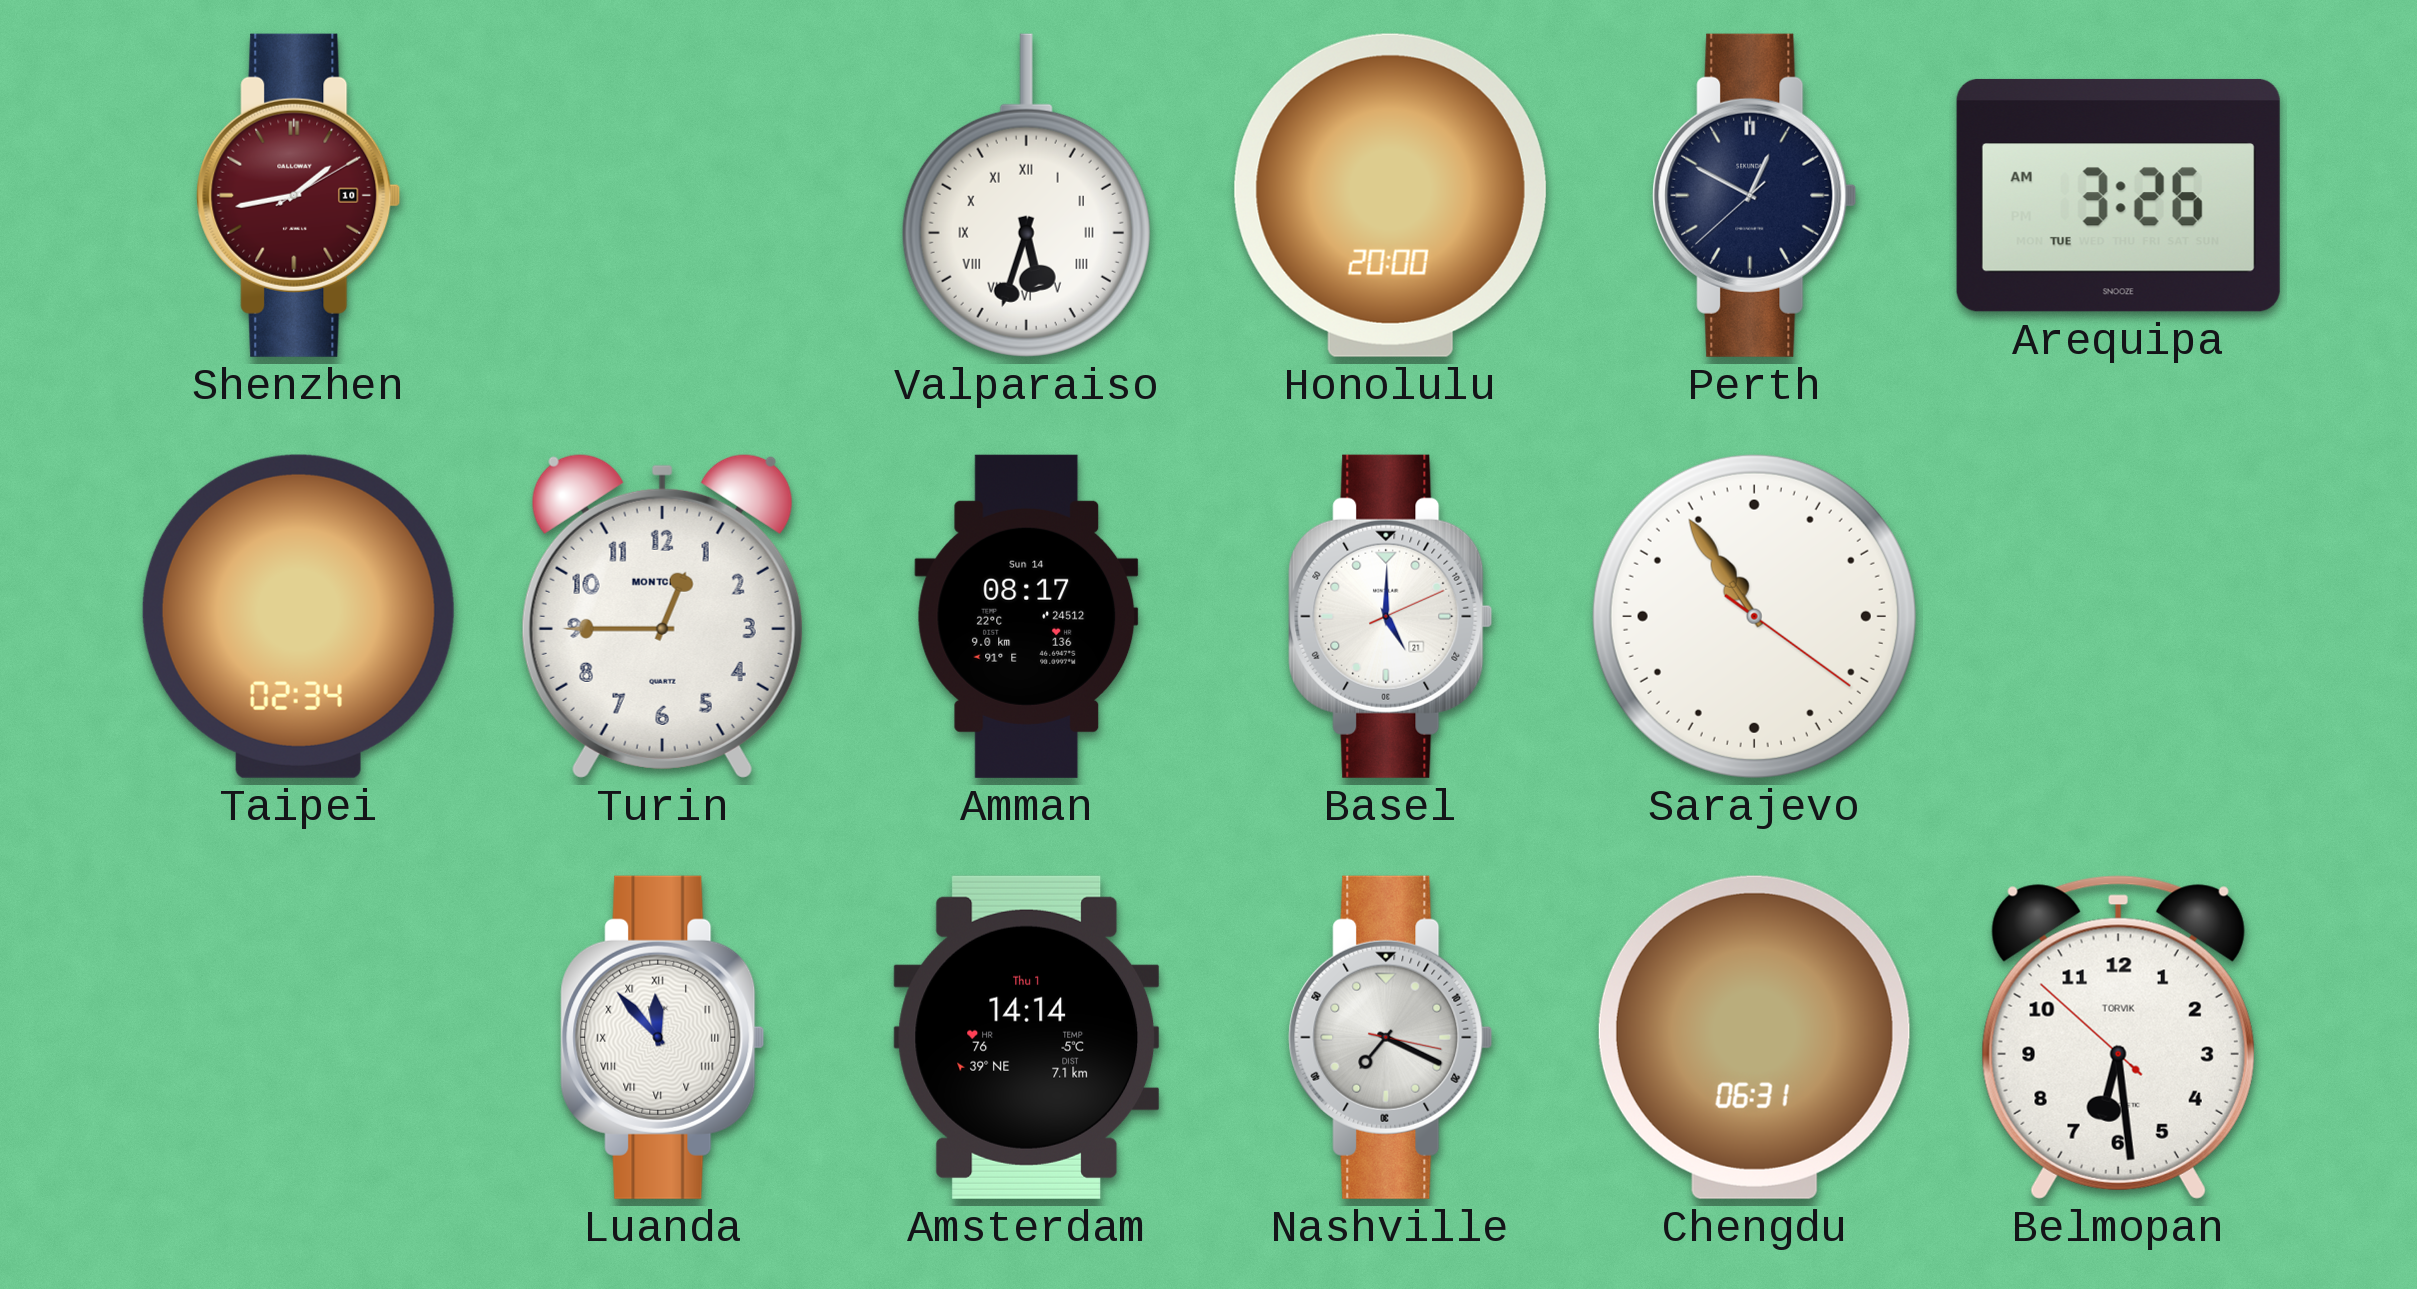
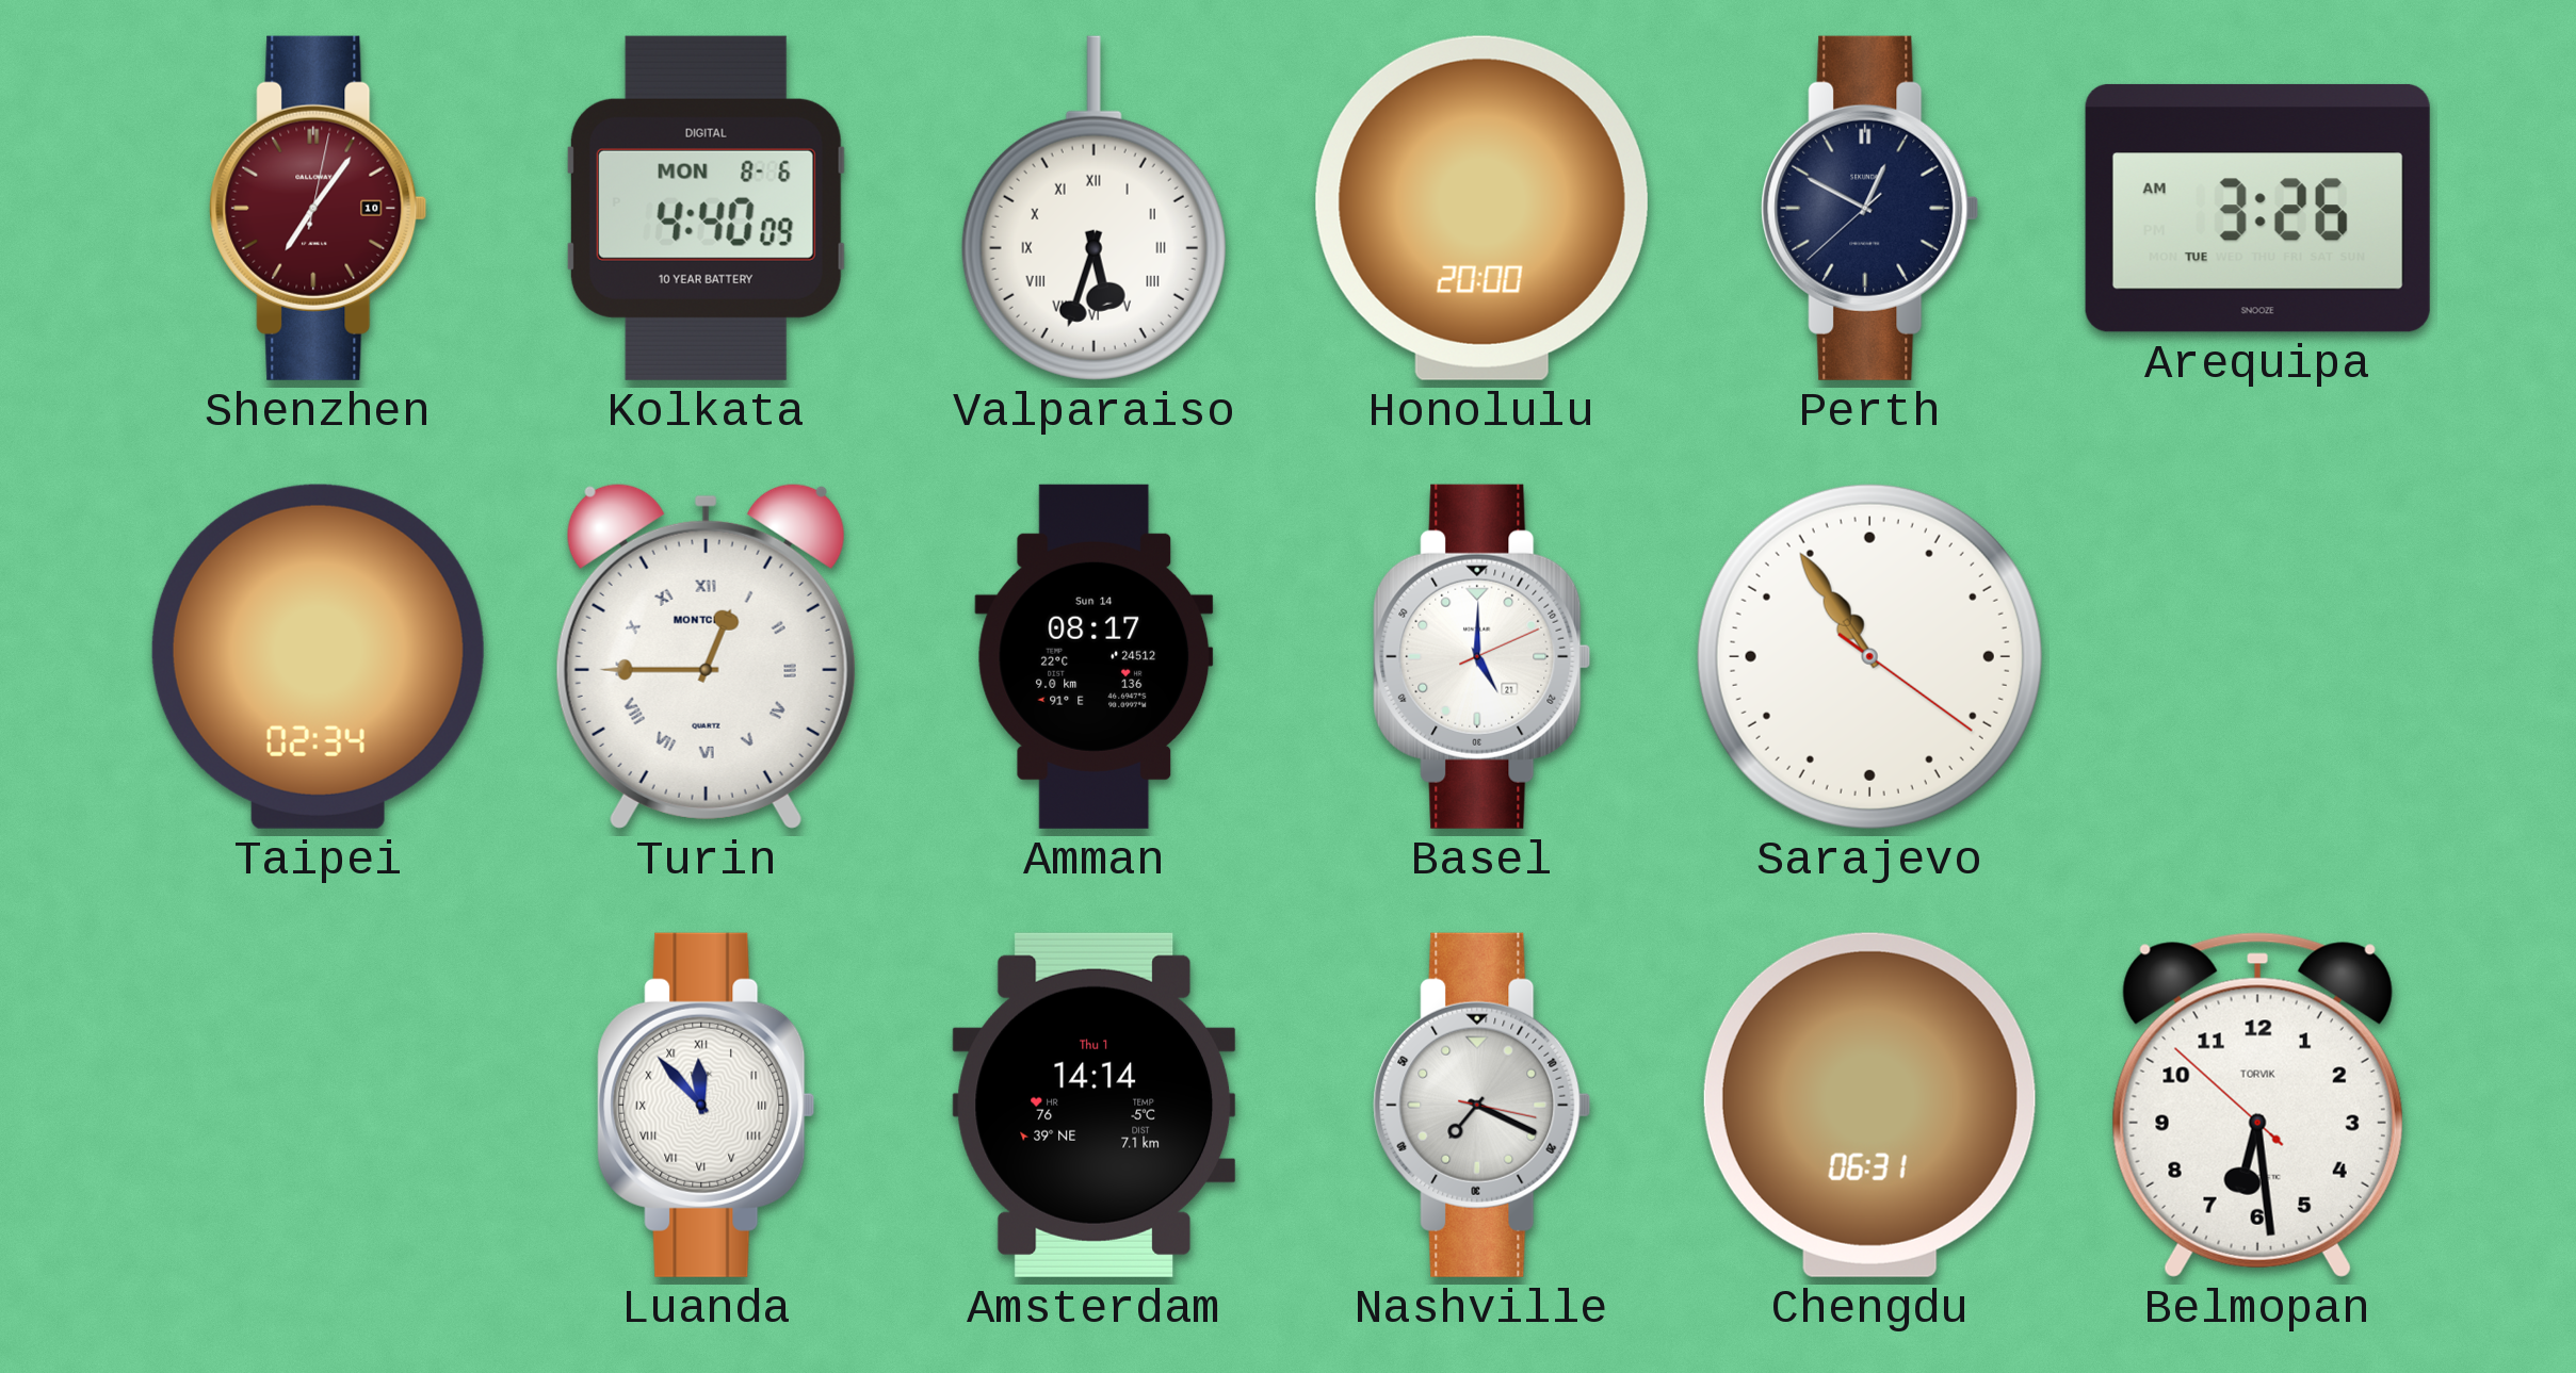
Shenzhen: 1:43 -> 7:06 (319, 208)
Kolkata: none -> 4:40 (706, 208)
Turin numerals: Arabic -> Roman (706, 656)
